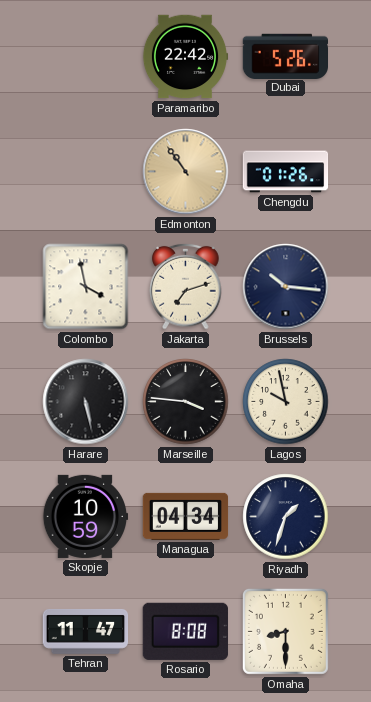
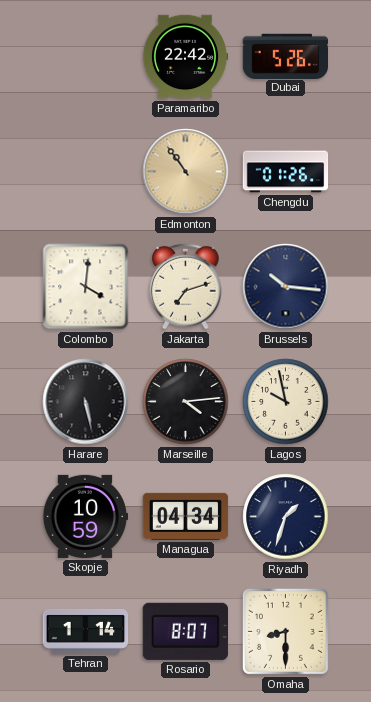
Colombo: 3:58 -> 4:01 (86, 287)
Marseille: 3:46 -> 4:14 (186, 402)
Tehran: 11:47 -> 1:14 (86, 631)
Rosario: 8:08 -> 8:07 (185, 631)
